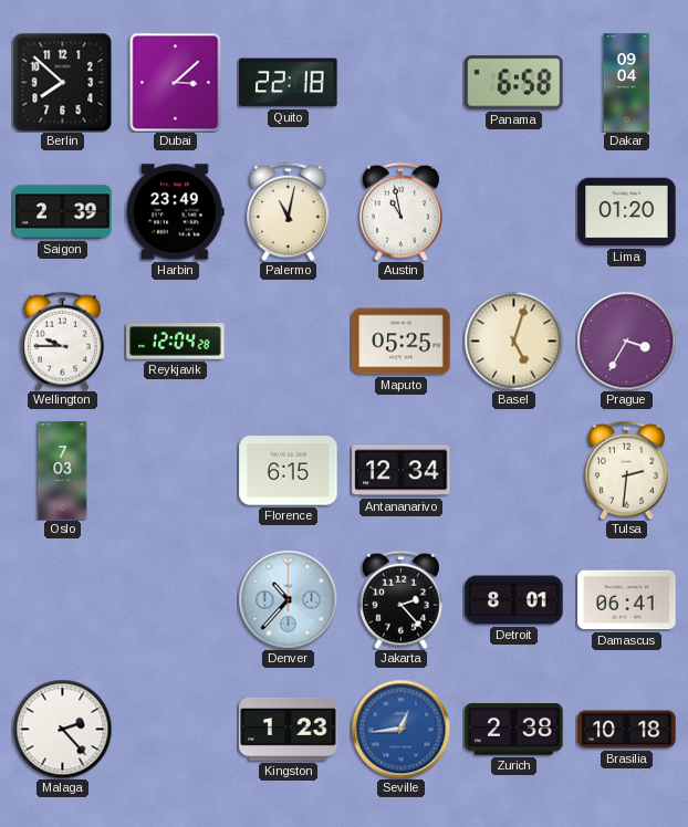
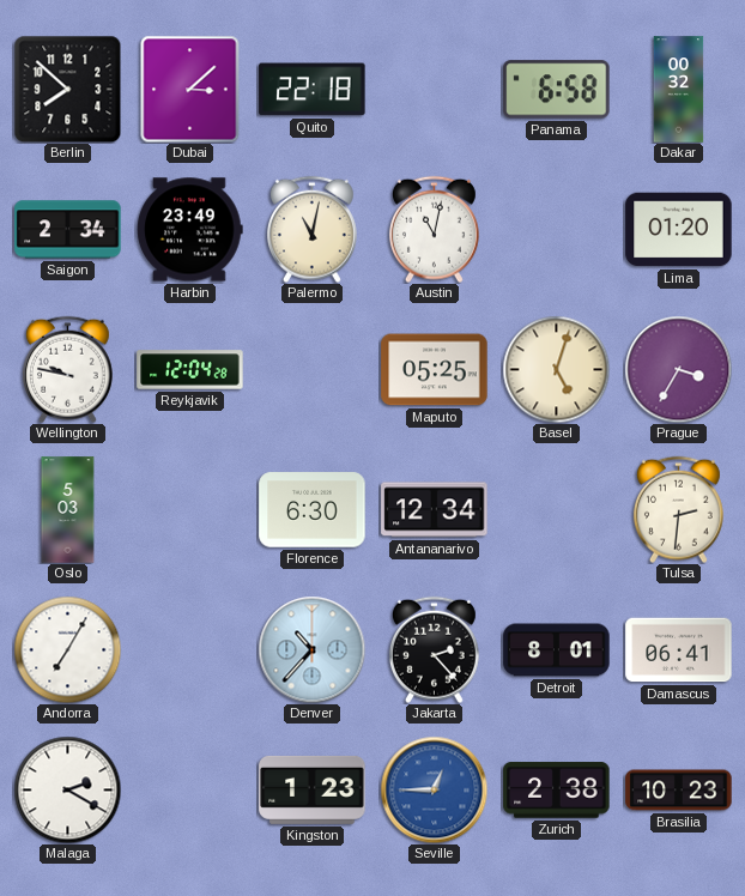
Dakar: 09:04 -> 00:32 (679, 90)
Saigon: 2:39 -> 2:34 (68, 230)
Austin: 10:58 -> 11:02 (434, 229)
Wellington: 9:45 -> 9:47 (67, 369)
Oslo: 7:03 -> 5:03 (68, 510)
Florence: 6:15 -> 6:30 (313, 510)
Andorra: none -> 7:05 (67, 649)
Malaga: 2:23 -> 2:20 (67, 789)
Seville: 12:44 -> 12:45 (434, 789)
Brasilia: 10:18 -> 10:23 (679, 791)
